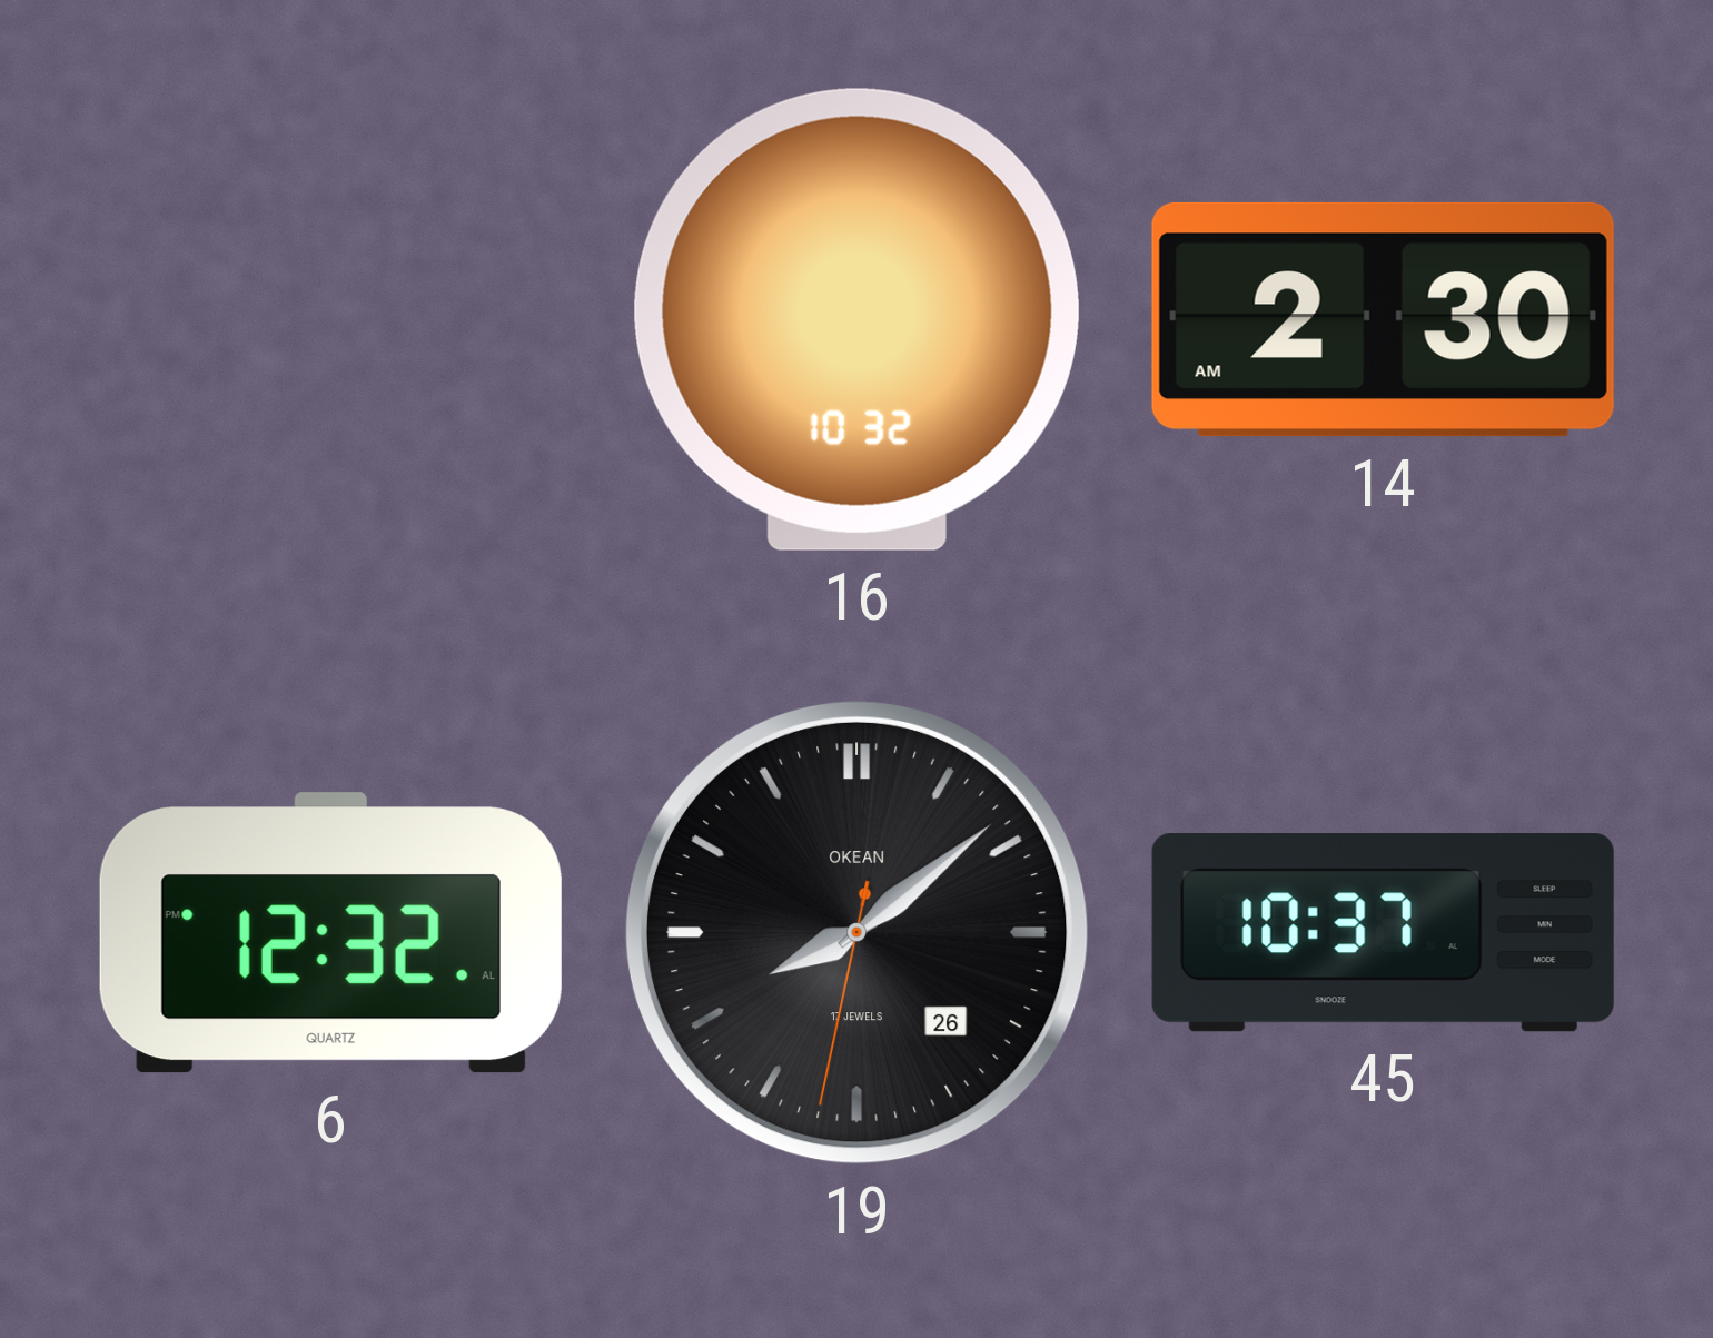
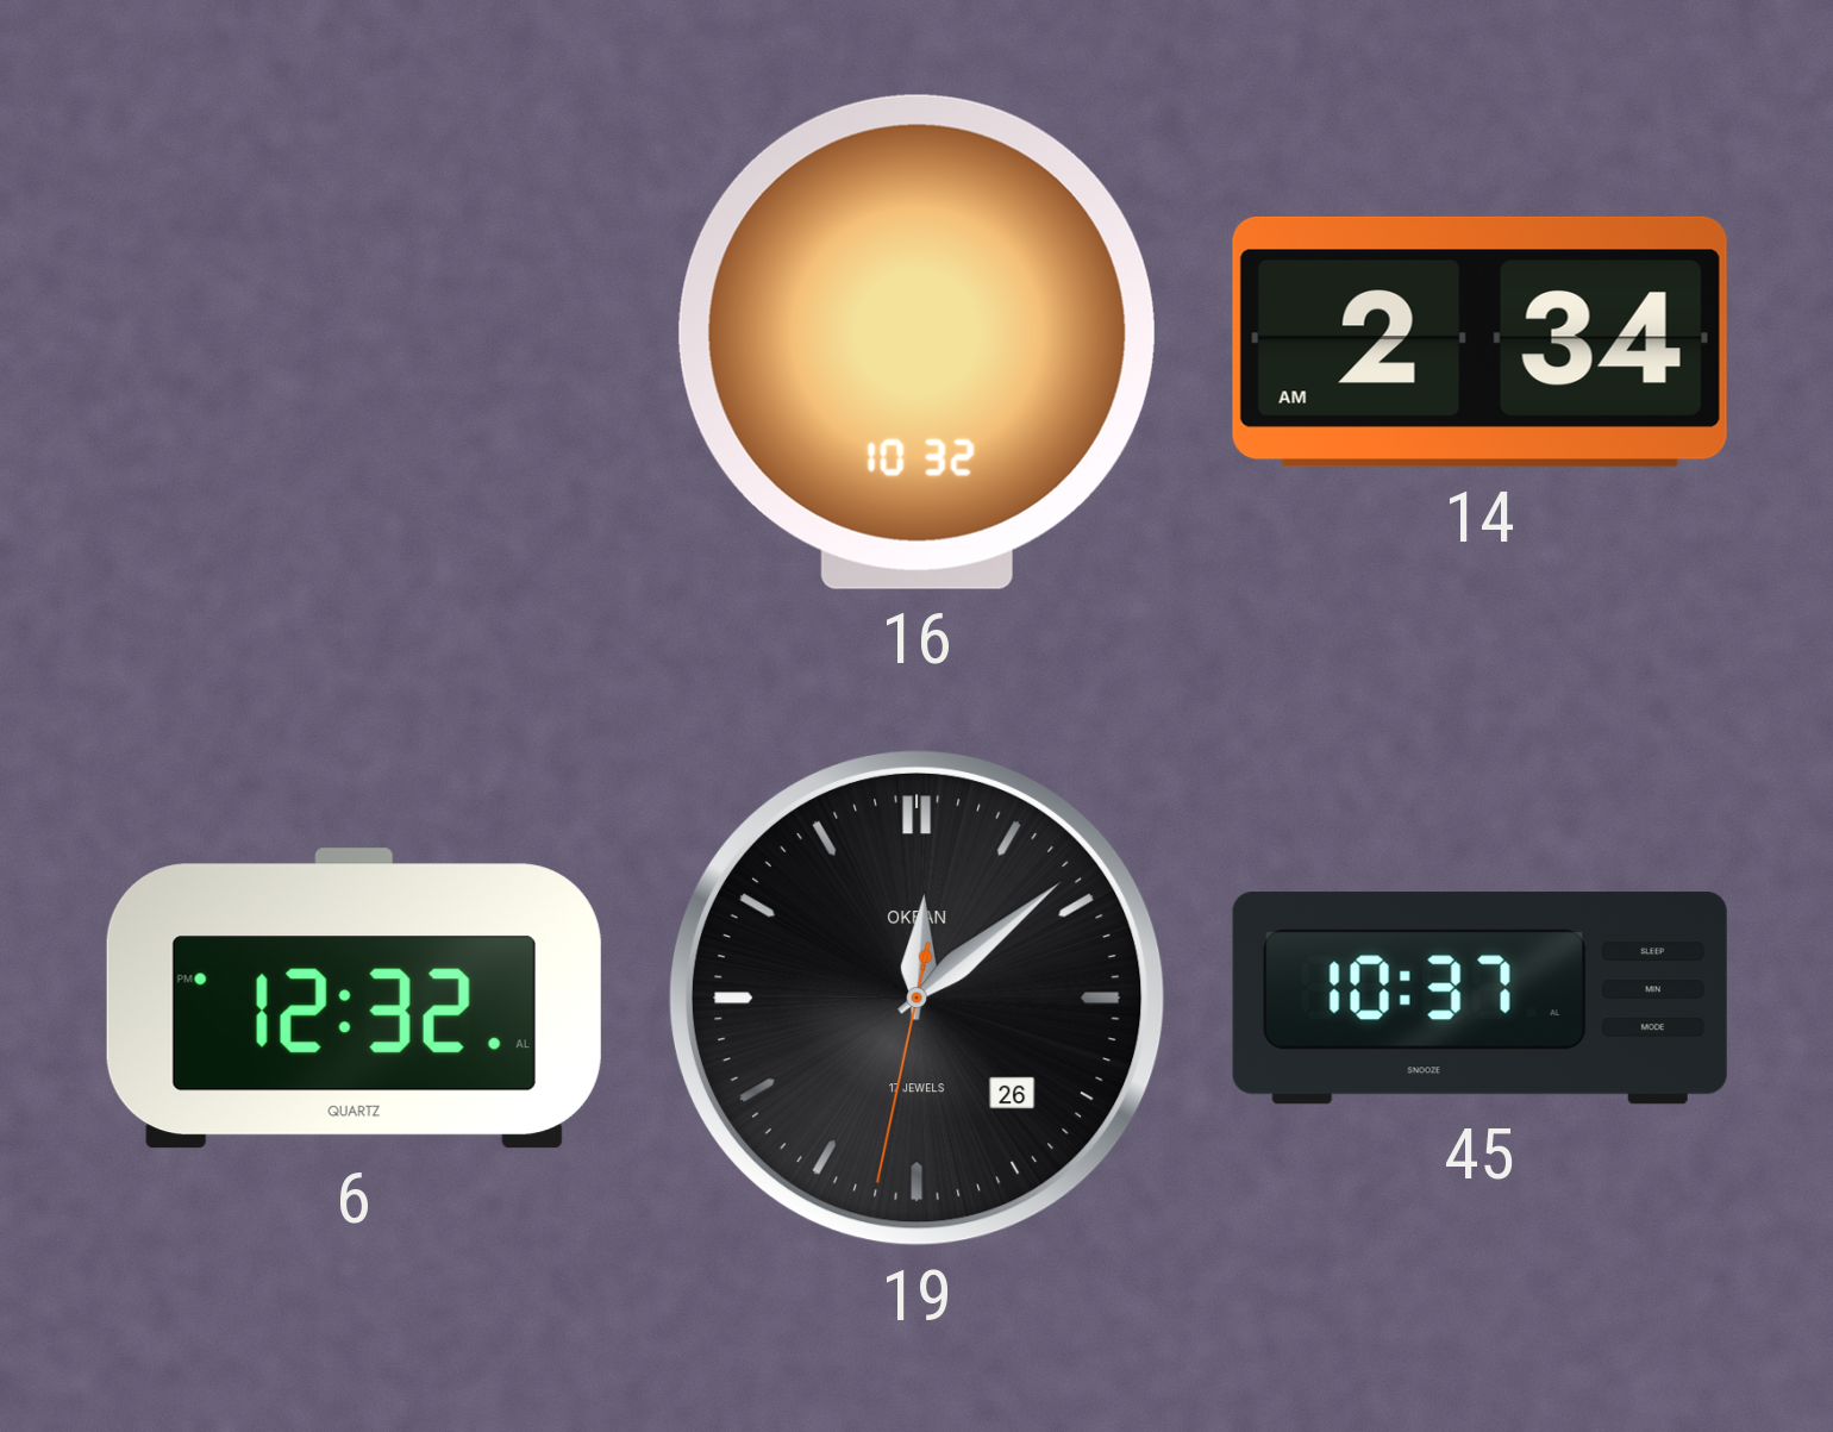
14: 2:30 -> 2:34 (1479, 342)
19: 8:08 -> 12:08 (917, 998)
